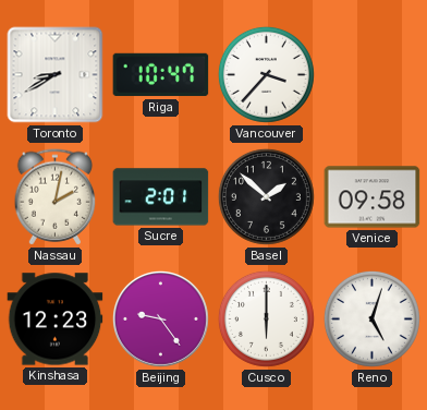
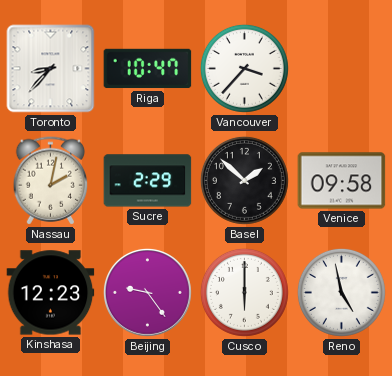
Toronto: 8:40 -> 8:37 (51, 69)
Sucre: 2:01 -> 2:29 (148, 181)
Reno: 5:03 -> 4:58 (341, 292)
